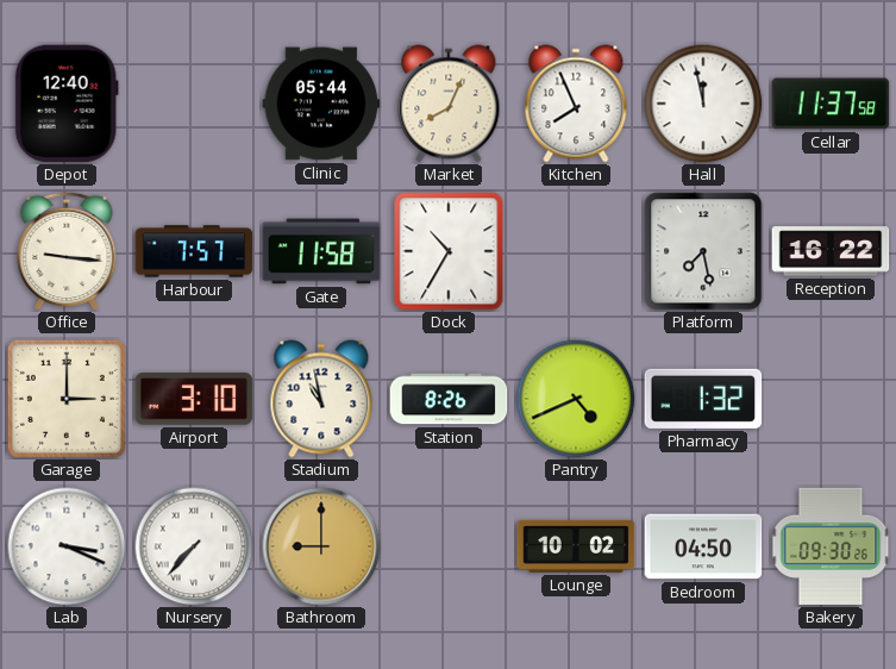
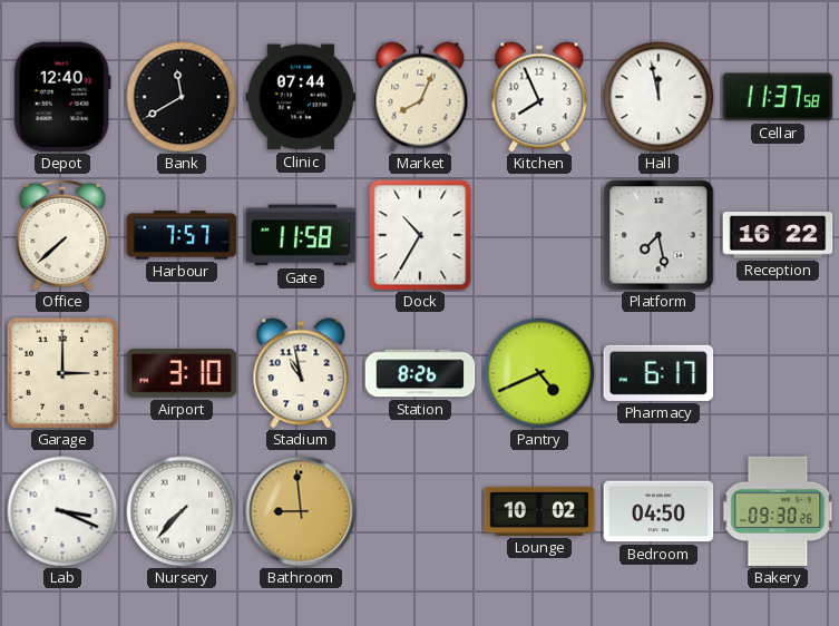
Bank: none -> 11:40 (182, 97)
Clinic: 05:44 -> 07:44 (301, 97)
Office: 9:16 -> 7:38 (62, 235)
Pharmacy: 1:32 -> 6:17 (658, 373)
Bathroom: 9:00 -> 8:59 (301, 511)
